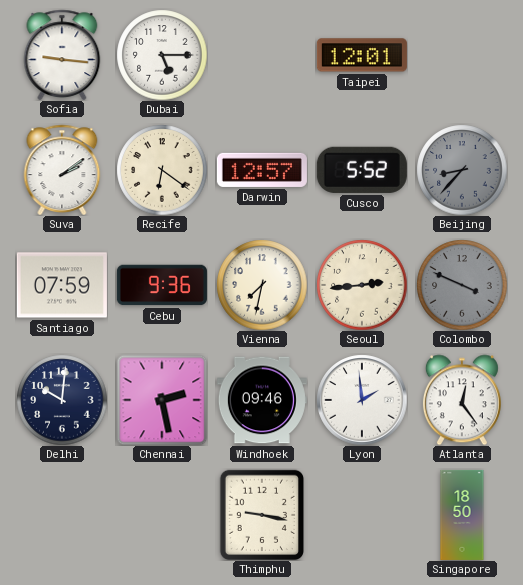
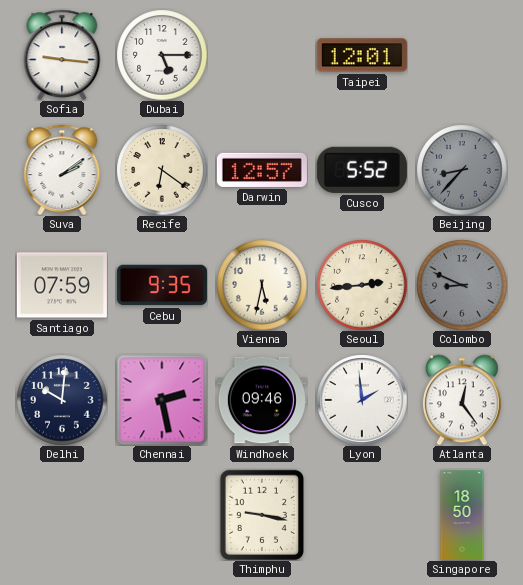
Cebu: 9:36 -> 9:35 (162, 285)
Vienna: 7:32 -> 5:32 (262, 285)
Colombo: 3:49 -> 8:49 (462, 285)
